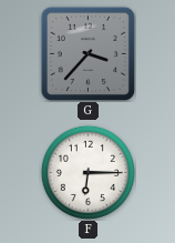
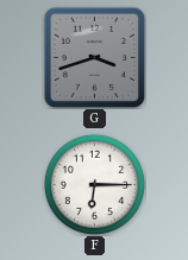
G: 3:37 -> 3:42 (94, 57)
